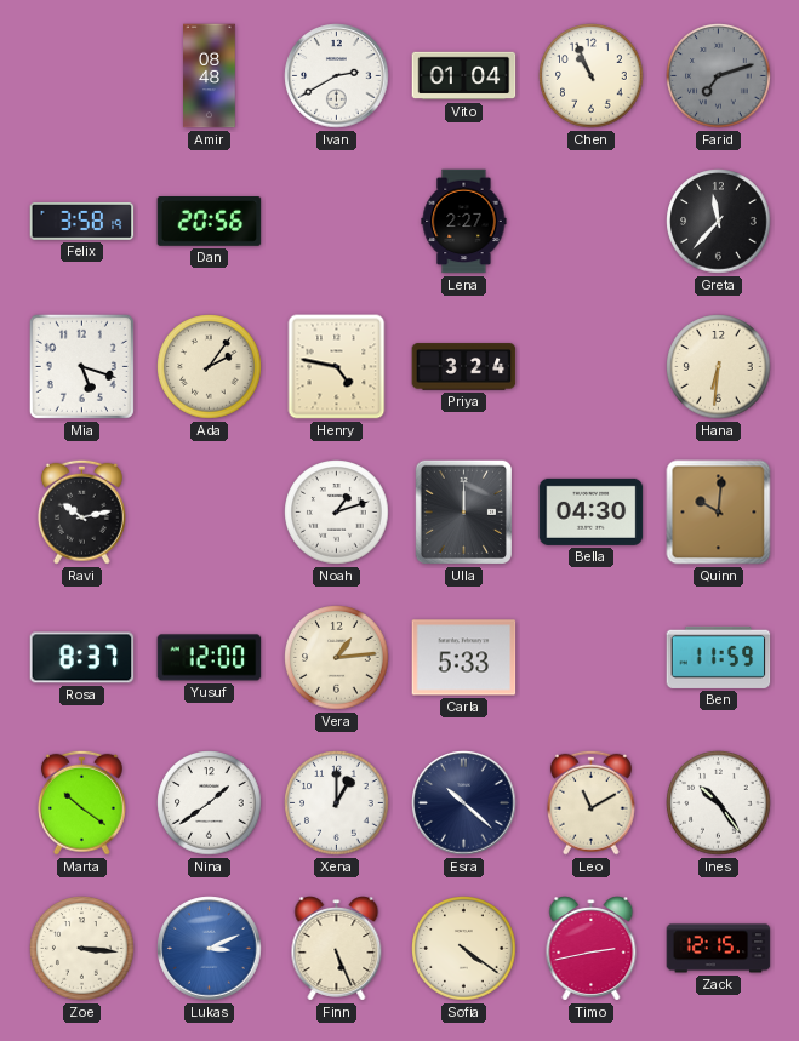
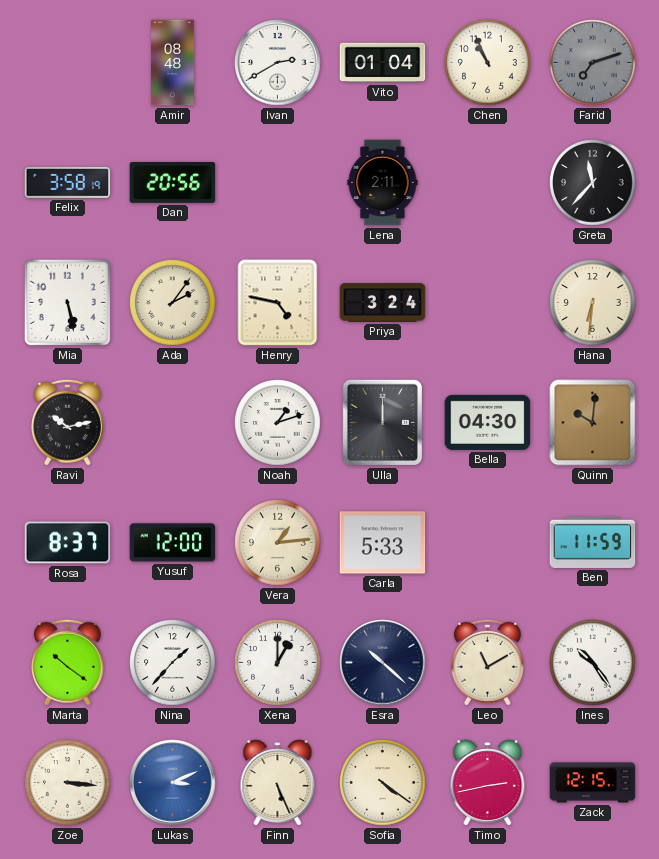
Lena: 2:27 -> 2:11 (383, 183)
Mia: 5:18 -> 5:28 (67, 302)
Nina: 1:39 -> 1:37 (173, 663)
